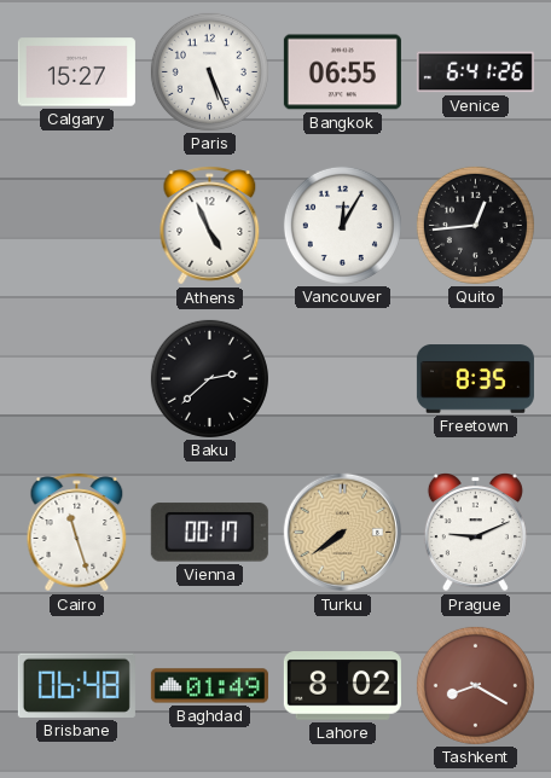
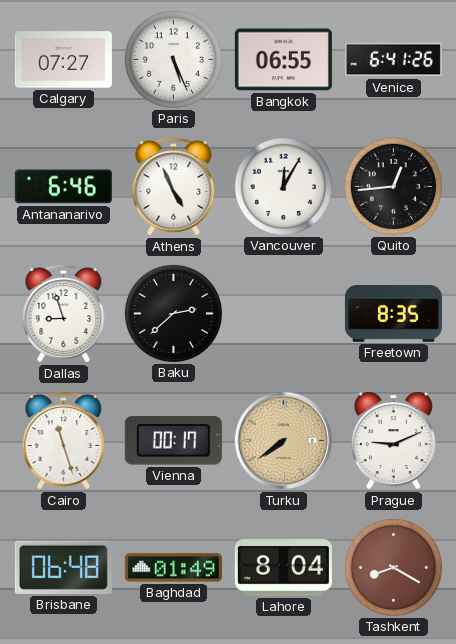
Calgary: 15:27 -> 07:27 (63, 60)
Antananarivo: none -> 6:46 (63, 187)
Dallas: none -> 8:57 (64, 314)
Lahore: 8:02 -> 8:04 (283, 568)
